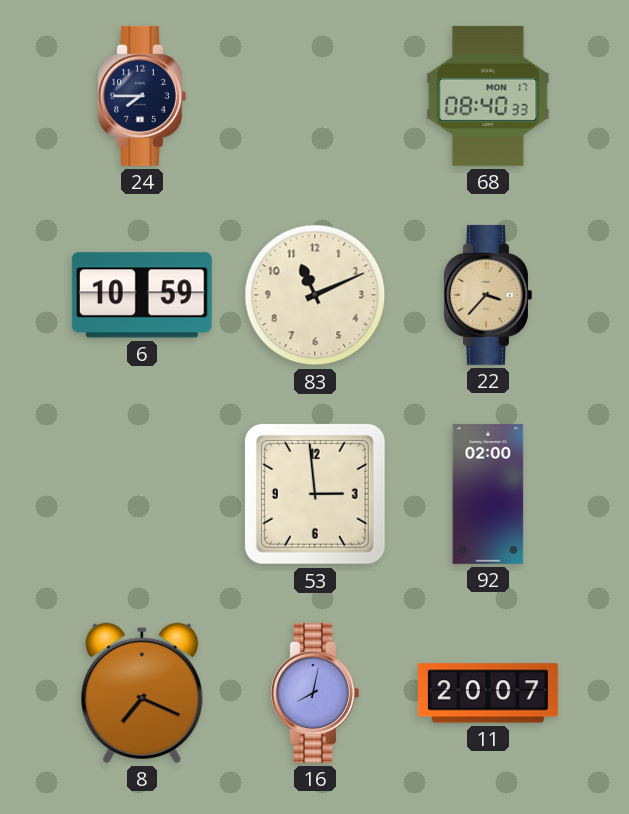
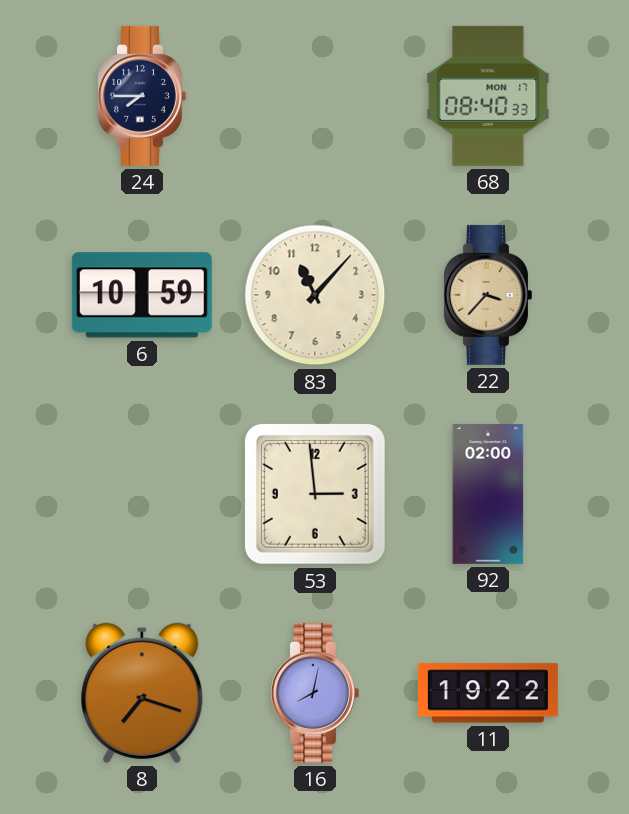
83: 11:11 -> 11:07 (315, 295)
8: 7:19 -> 7:18 (142, 693)
11: 20:07 -> 19:22 (488, 693)
